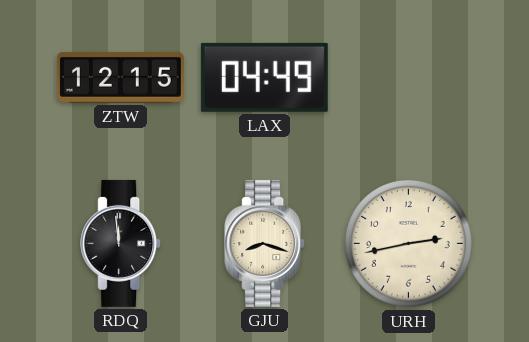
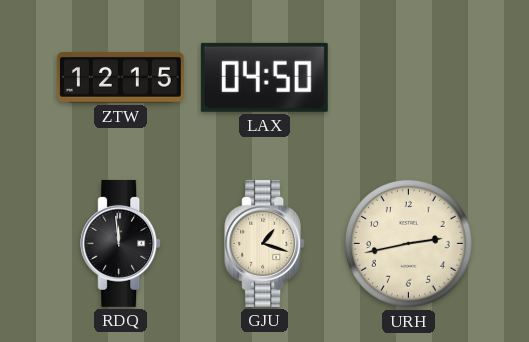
LAX: 04:49 -> 04:50 (264, 77)
GJU: 8:18 -> 1:18 (265, 243)
